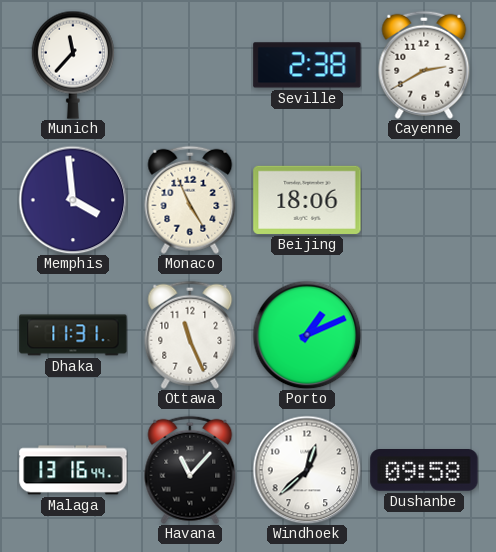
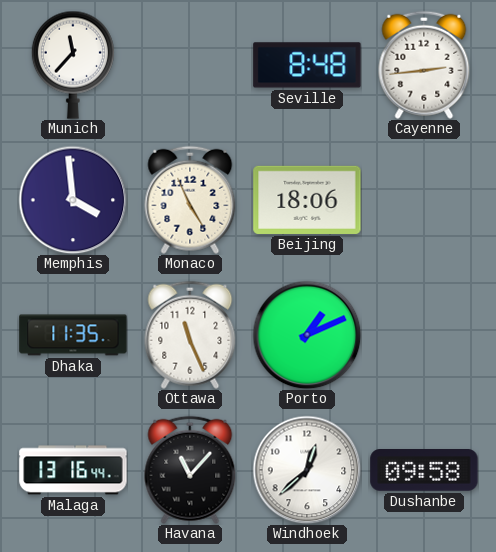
Seville: 2:38 -> 8:48 (307, 65)
Cayenne: 2:40 -> 2:44 (424, 65)
Dhaka: 11:31 -> 11:35 (73, 335)
